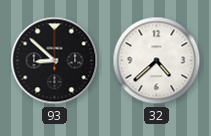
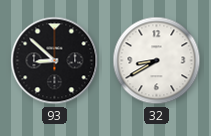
32: 4:38 -> 8:40 (157, 61)
